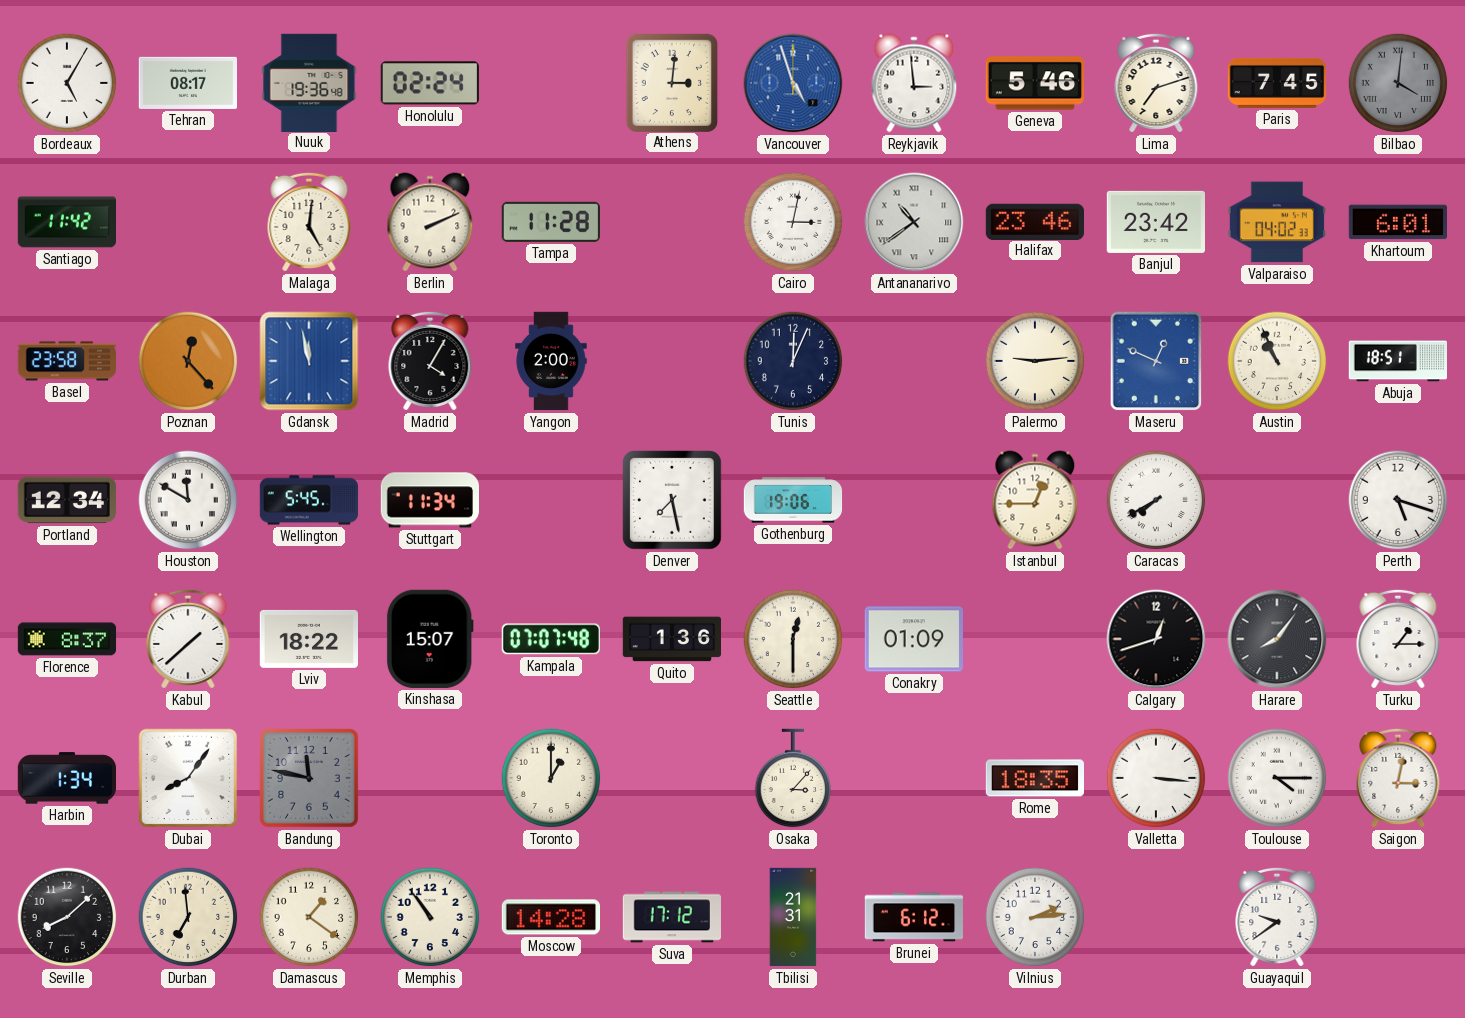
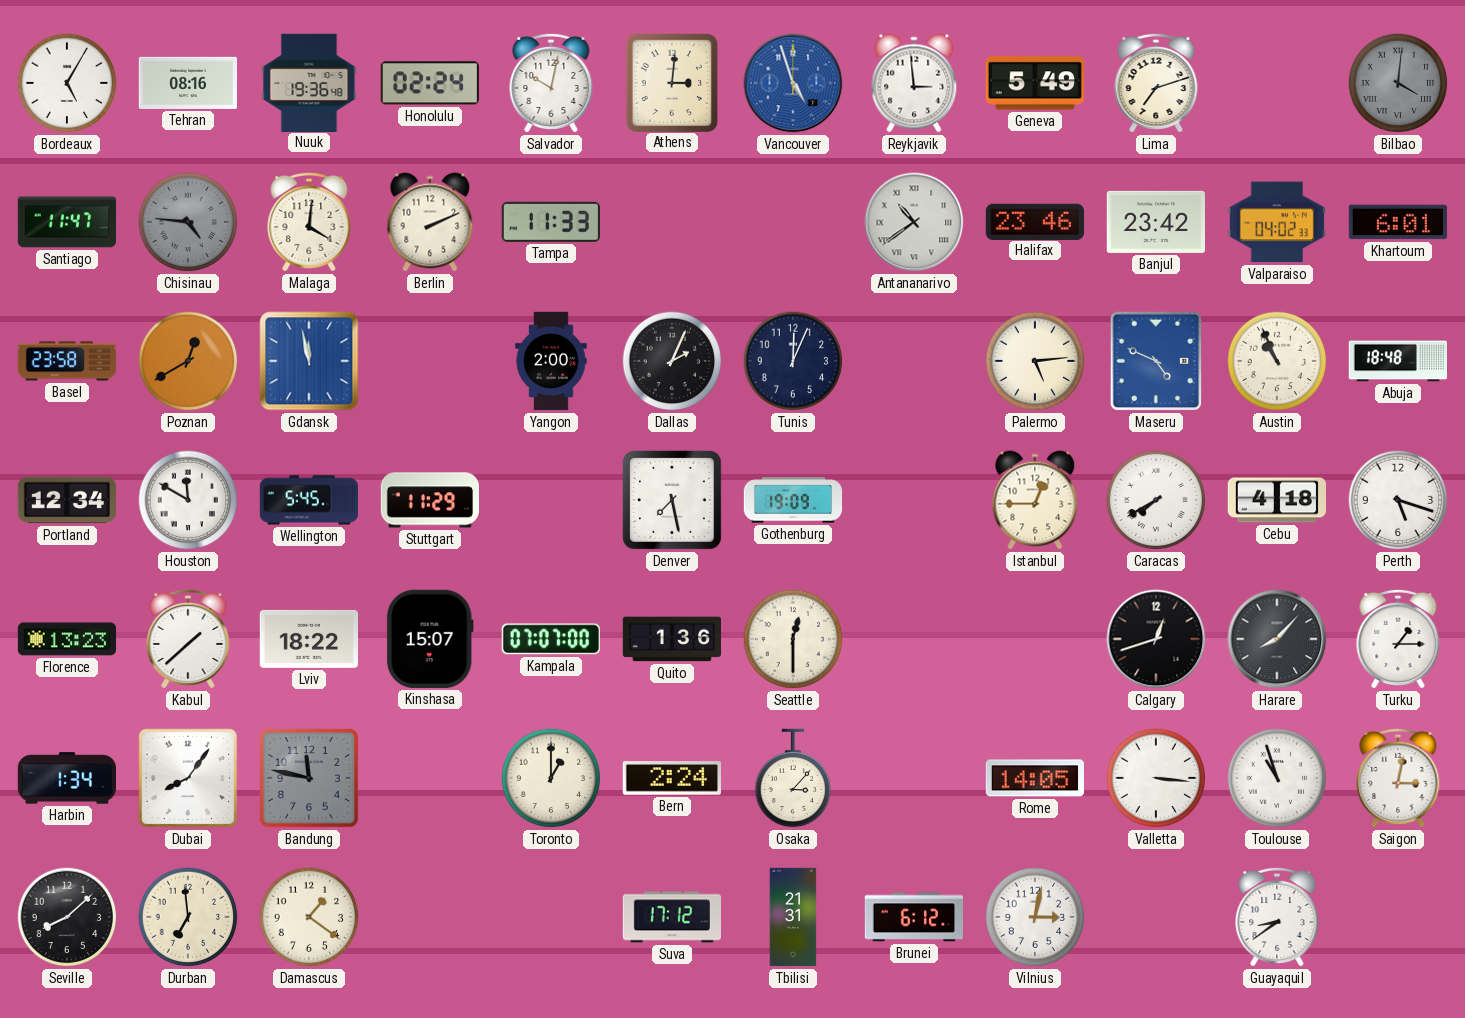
Tehran: 08:17 -> 08:16 (187, 83)
Salvador: none -> 10:02 (551, 83)
Geneva: 5:46 -> 5:49 (1034, 83)
Paris: 7:45 -> none (1277, 83)
Santiago: 11:42 -> 11:47 (66, 222)
Chisinau: none -> 4:46 (188, 222)
Malaga: 5:01 -> 4:01 (309, 222)
Tampa: 11:28 -> 11:33 (551, 222)
Cairo: 3:02 -> none (793, 222)
Poznan: 12:23 -> 12:40 (188, 361)
Madrid: 4:05 -> none (430, 361)
Dallas: none -> 2:04 (672, 361)
Palermo: 9:14 -> 5:14 (1035, 361)
Maseru: 12:49 -> 4:49 (1156, 361)
Abuja: 18:51 -> 18:48 (1397, 361)
Stuttgart: 11:34 -> 11:29 (429, 500)
Gothenburg: 19:06 -> 19:09 (793, 500)
Cebu: none -> 4:18 (1276, 500)
Florence: 8:37 -> 13:23 (67, 639)
Kampala: 07:07:48 -> 07:07:00 (551, 639)
Conakry: 01:09 -> none (914, 639)
Harare: 8:06 -> 8:07 (1277, 639)
Bern: none -> 2:24 (672, 778)
Rome: 18:35 -> 14:05 (1034, 778)
Toulouse: 4:15 -> 10:57 (1277, 778)
Memphis: 10:54 -> none (430, 917)
Moscow: 14:28 -> none (550, 917)
Vilnius: 2:14 -> 3:02 (1035, 917)
Guayaquil: 9:39 -> 8:39 (1277, 917)
